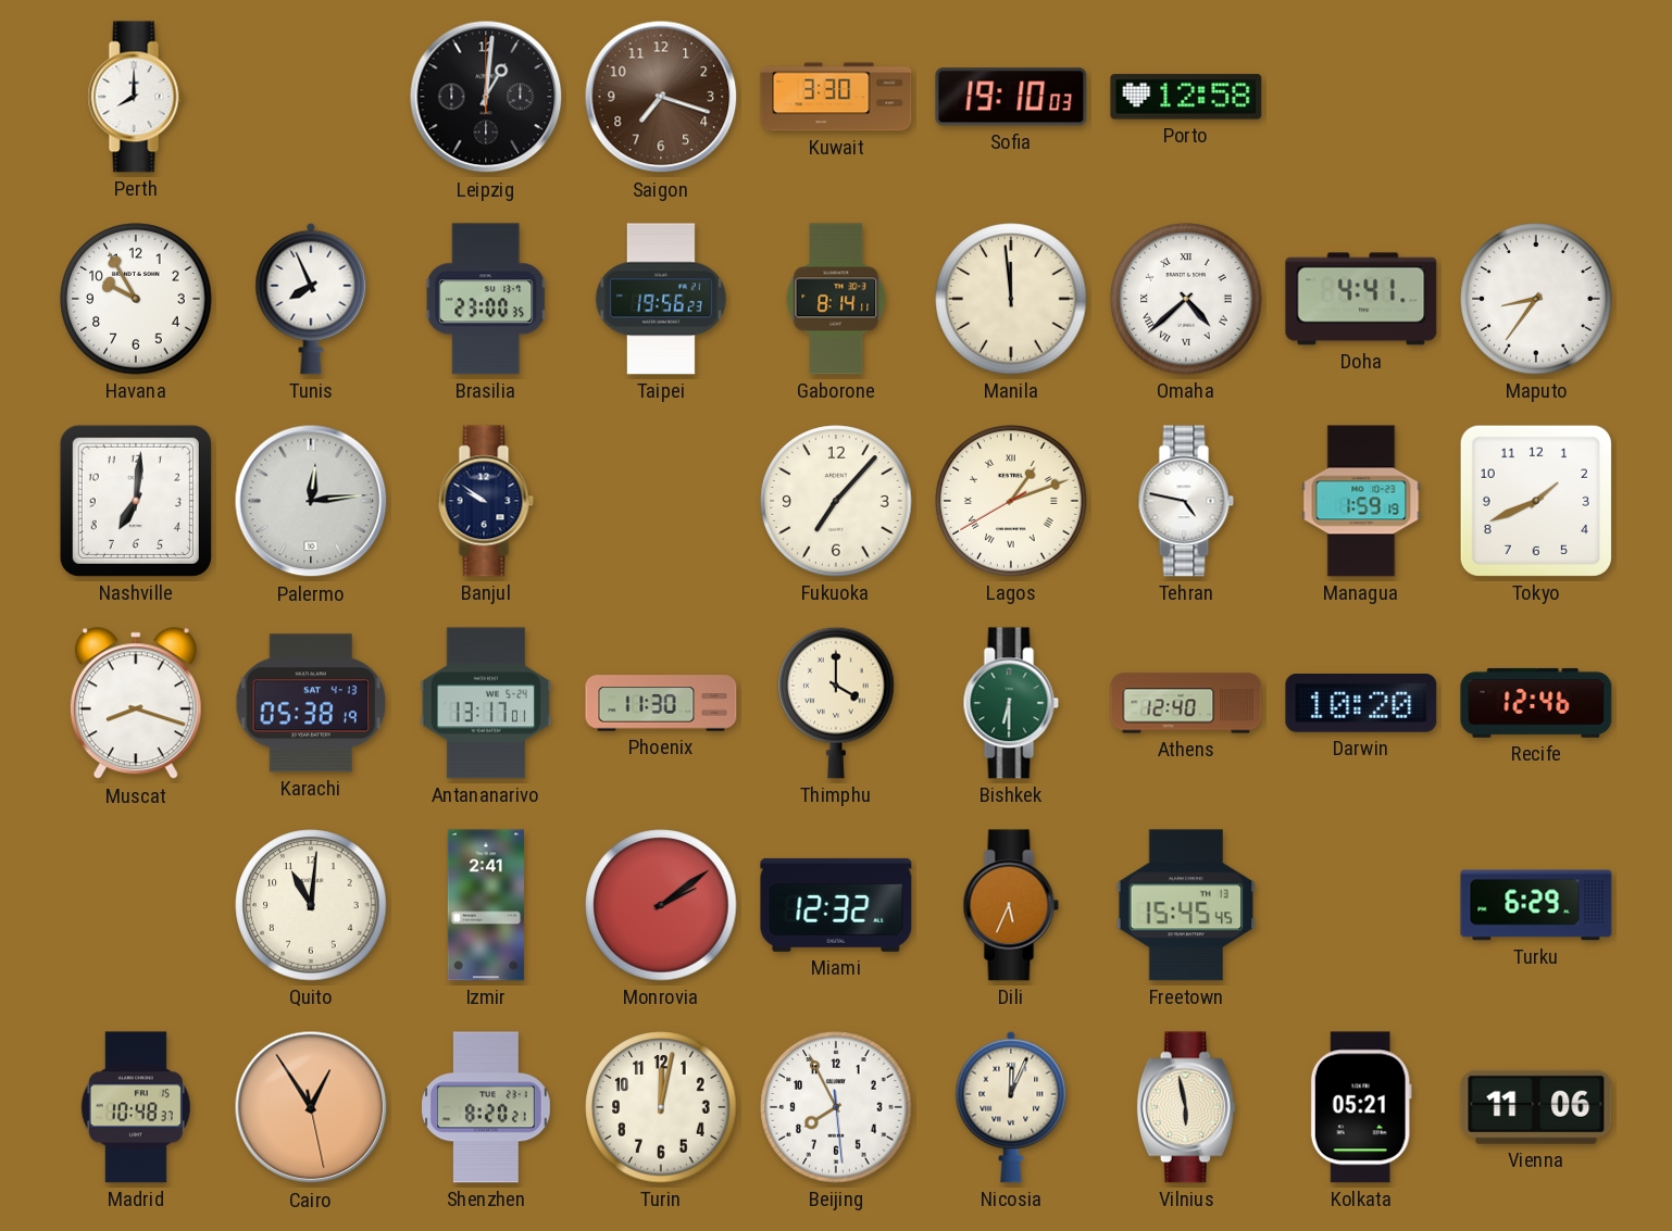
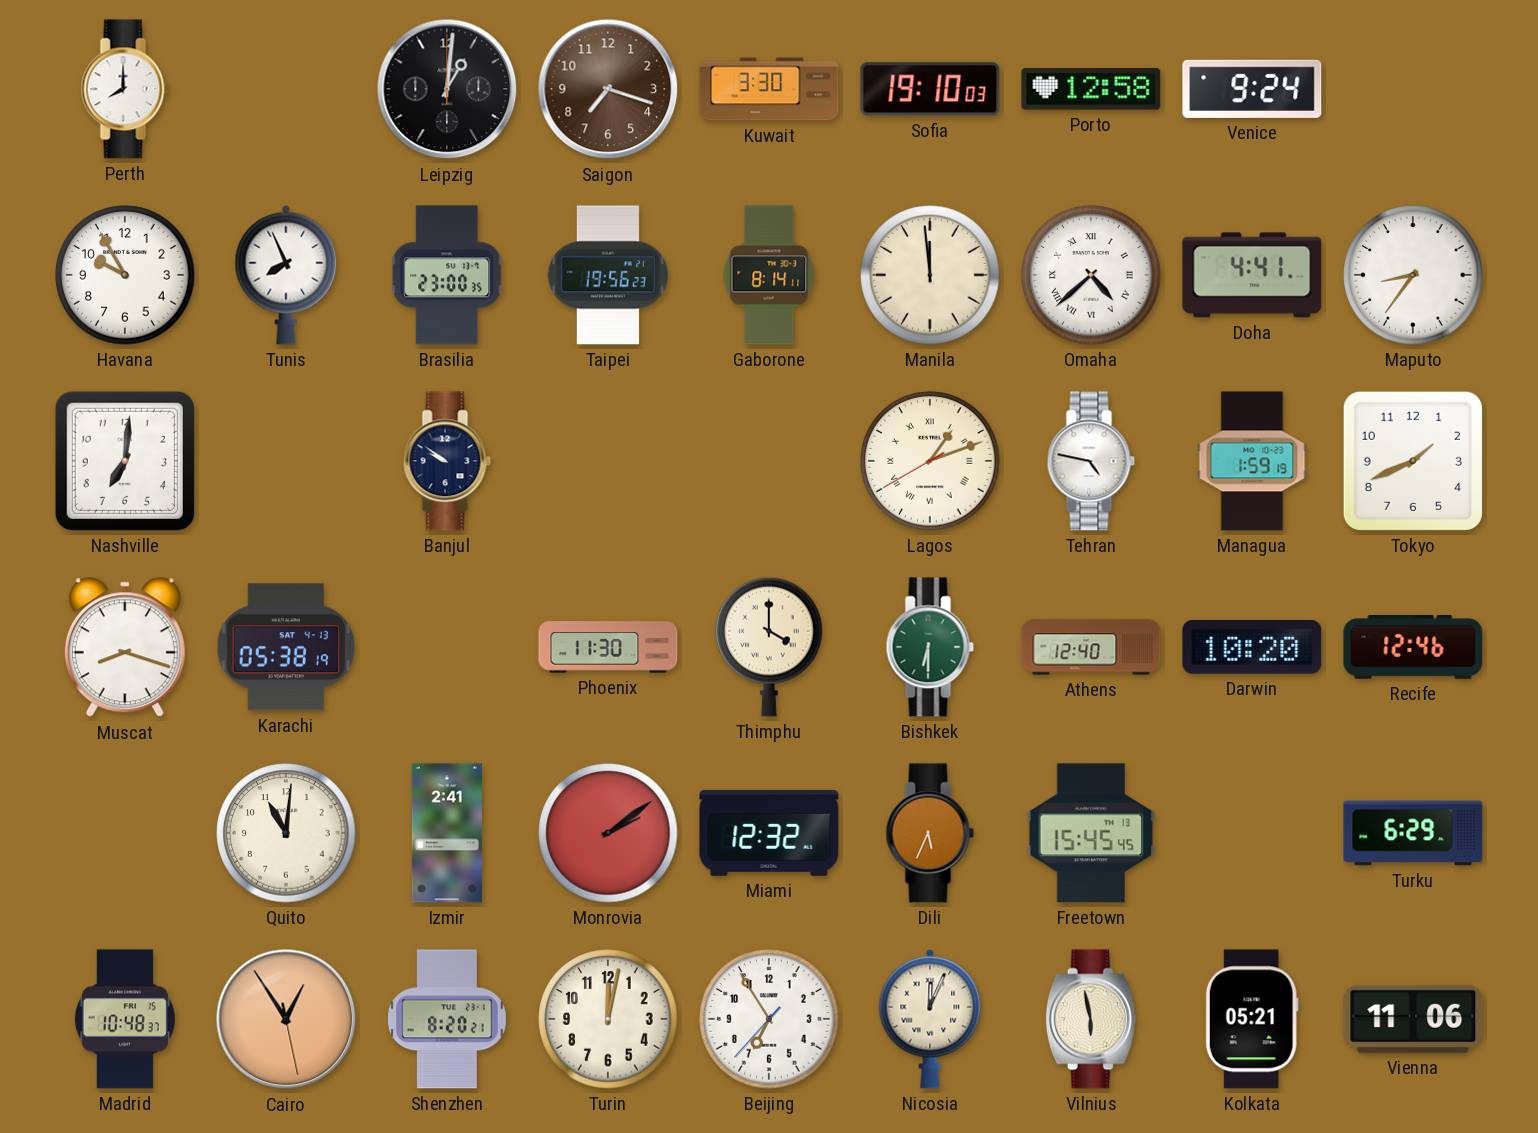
Venice: none -> 9:24 (1252, 89)
Palermo: 12:14 -> none (311, 501)
Fukuoka: 7:07 -> none (836, 501)
Antananarivo: 13:17 -> none (486, 703)
Beijing: 7:55 -> 6:54 (769, 1019)
